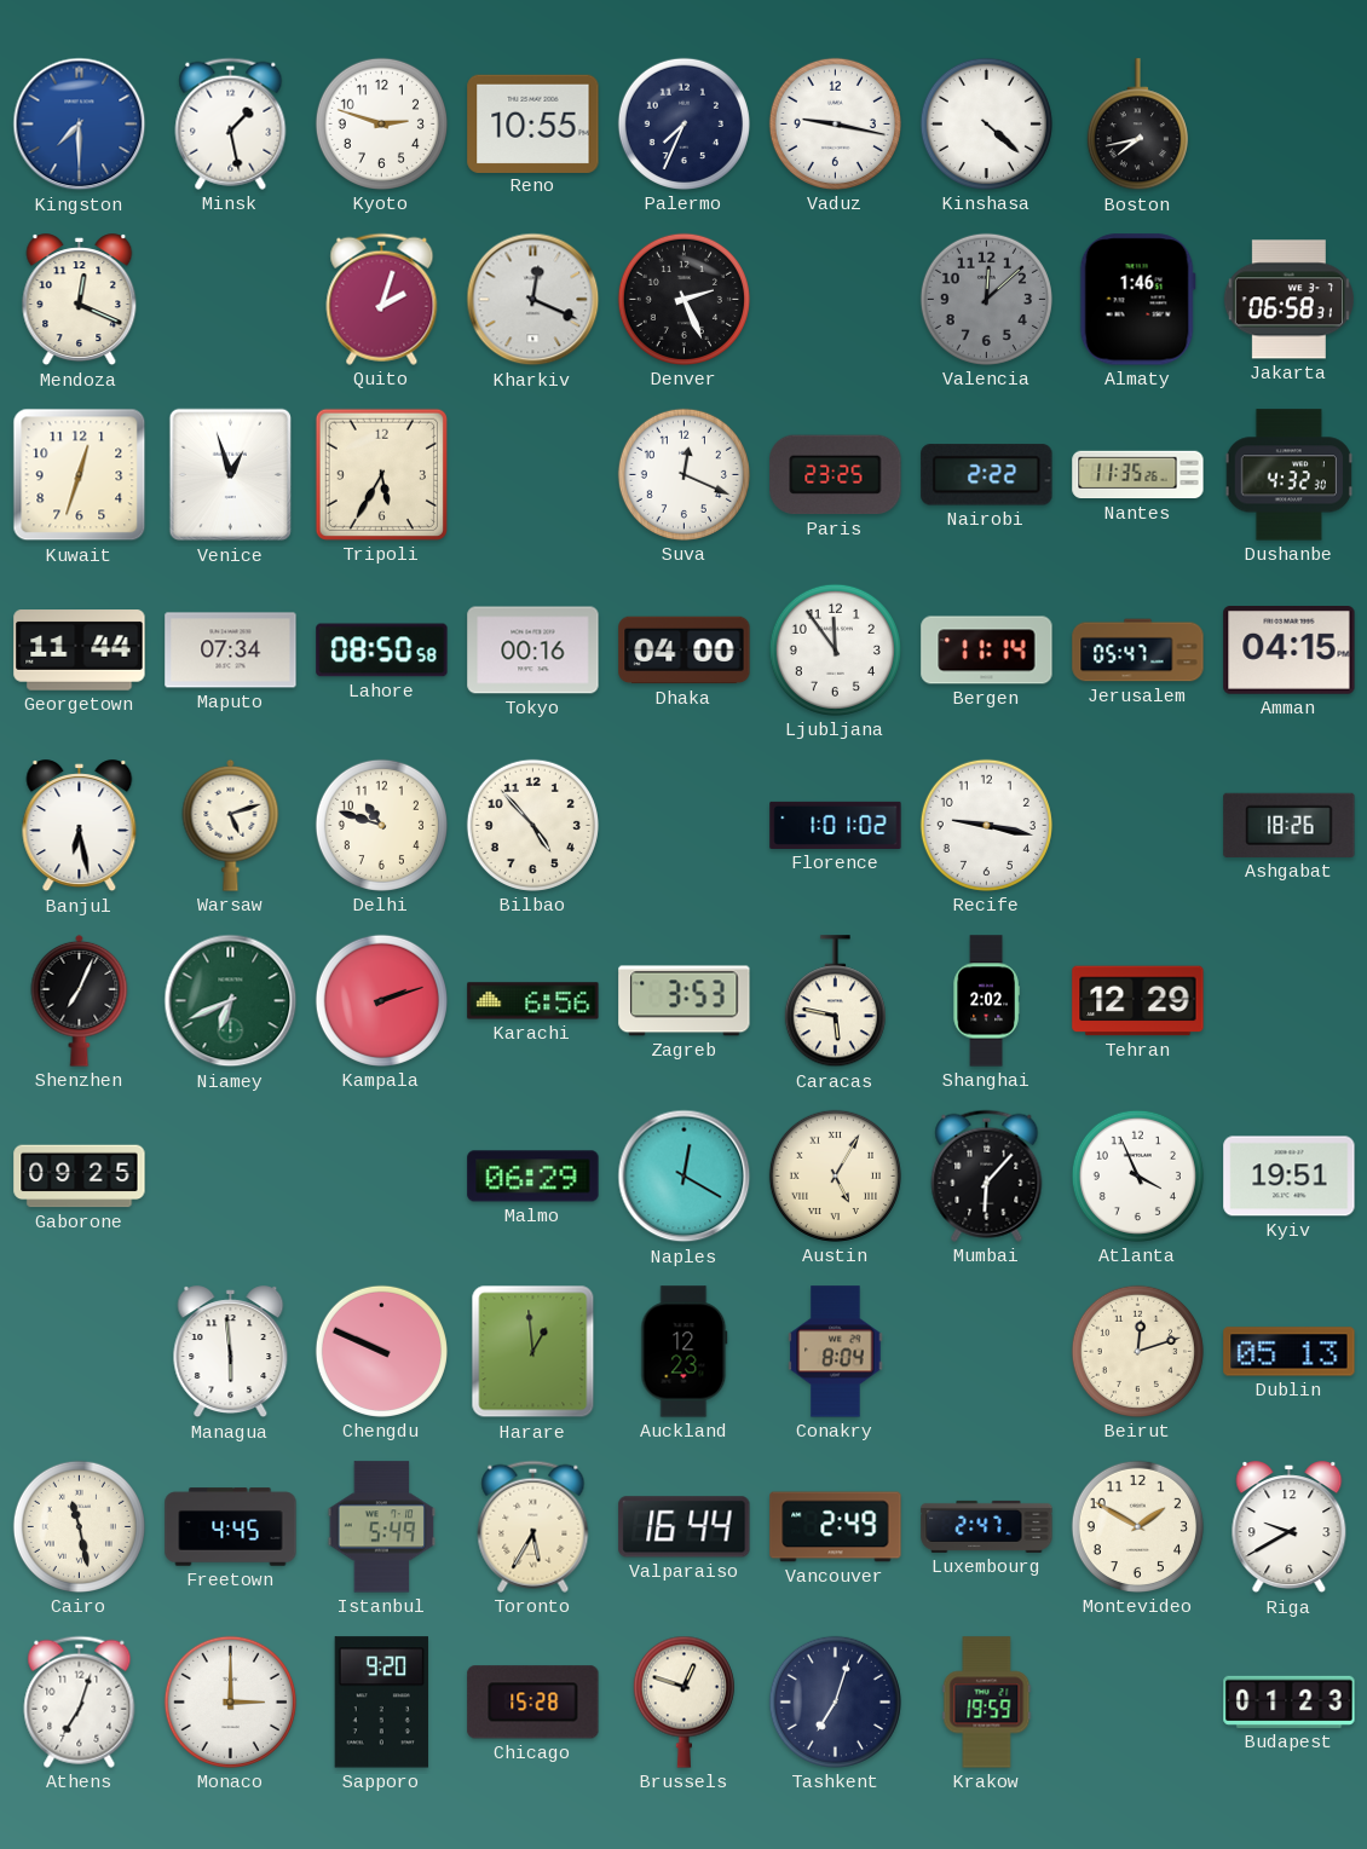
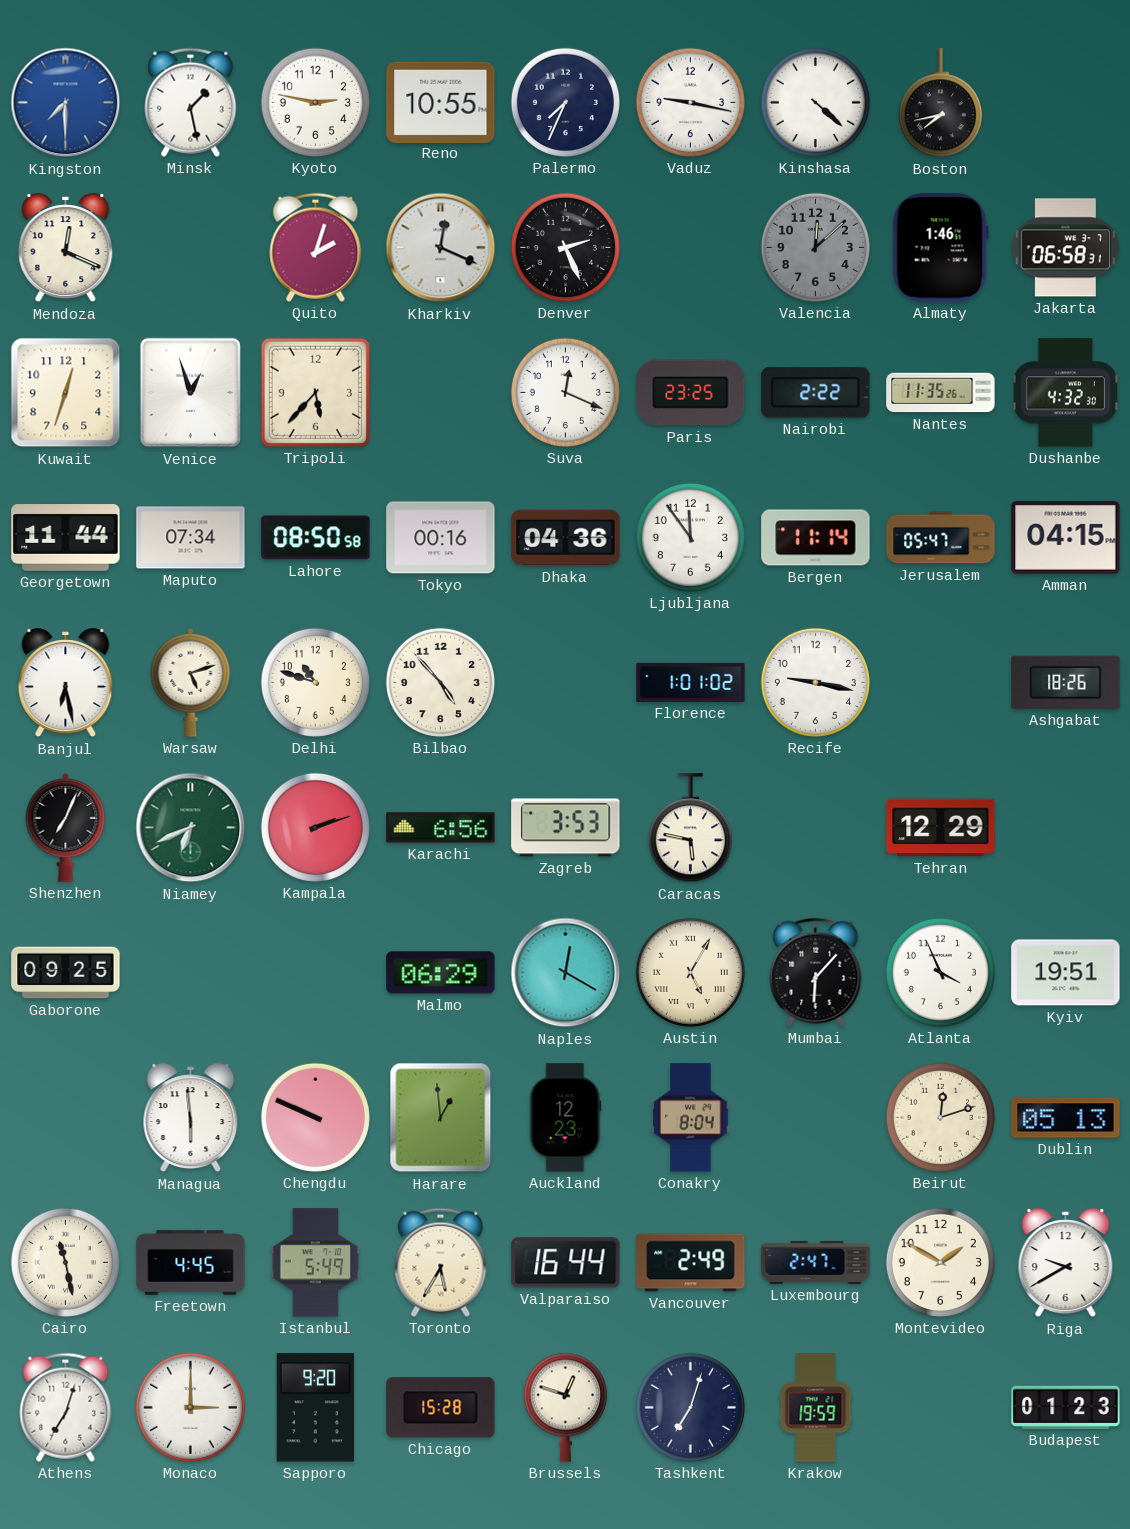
Kyoto: 2:48 -> 2:47 (315, 102)
Tripoli: 5:35 -> 5:37 (315, 392)
Dhaka: 04:00 -> 04:36 (566, 538)
Shanghai: 2:02 -> none (986, 1001)
